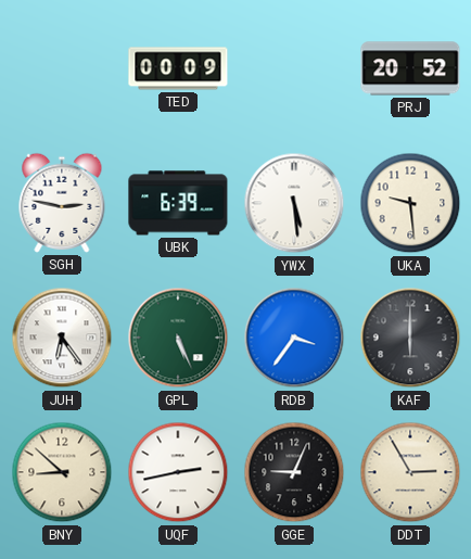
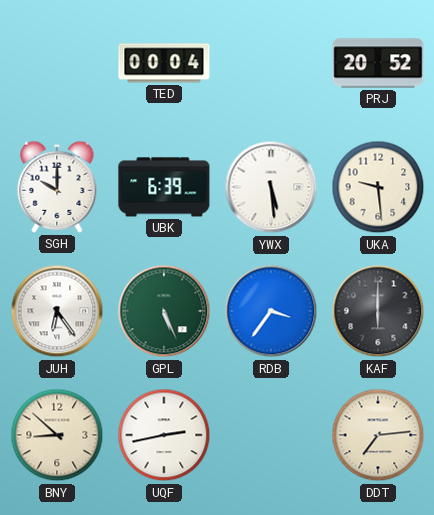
TED: 00:09 -> 00:04 (164, 63)
SGH: 2:47 -> 10:00 (57, 187)
GGE: 9:04 -> none (294, 472)
DDT: 2:55 -> 7:14 (378, 435)
